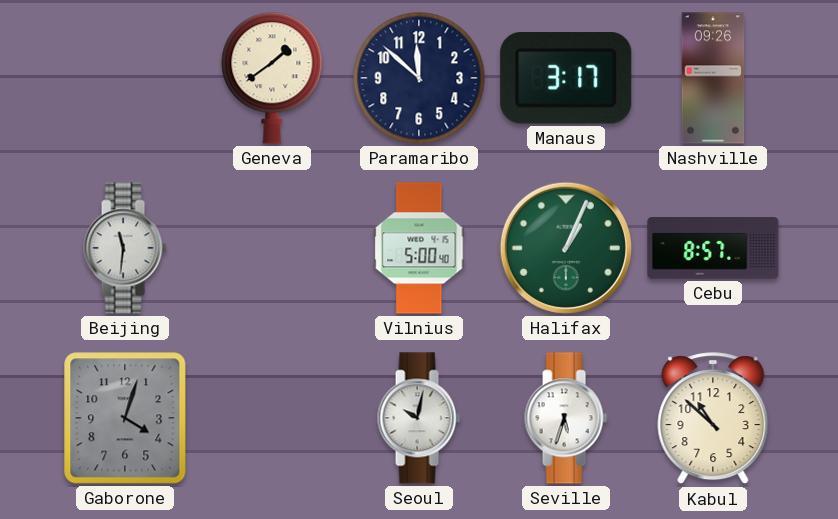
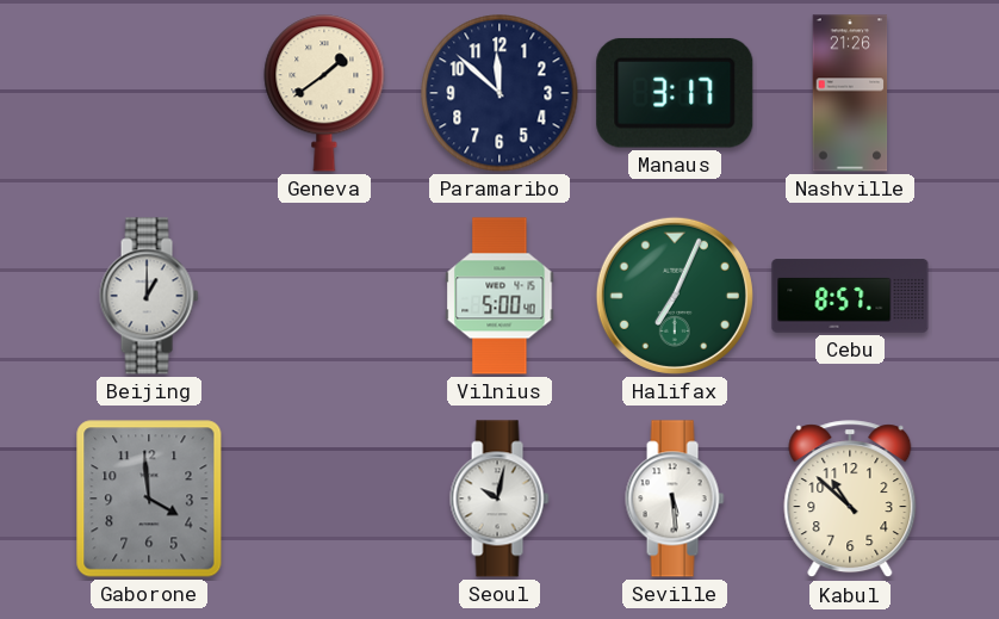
Nashville: 09:26 -> 21:26 (850, 93)
Beijing: 11:31 -> 1:00 (149, 296)
Halifax: 1:04 -> 7:04 (675, 296)
Gaborone: 4:03 -> 3:59 (149, 499)
Seville: 5:33 -> 5:29 (675, 499)
